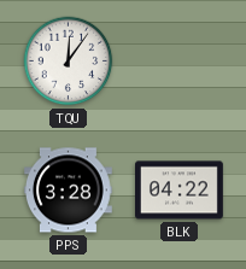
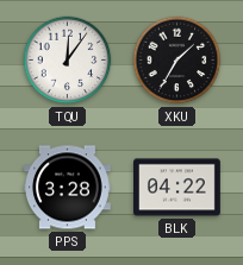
XKU: none -> 1:35 (177, 61)
